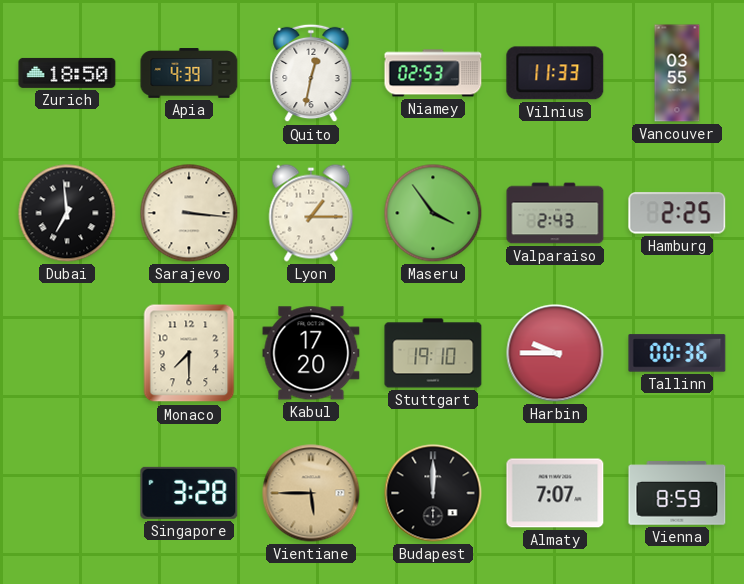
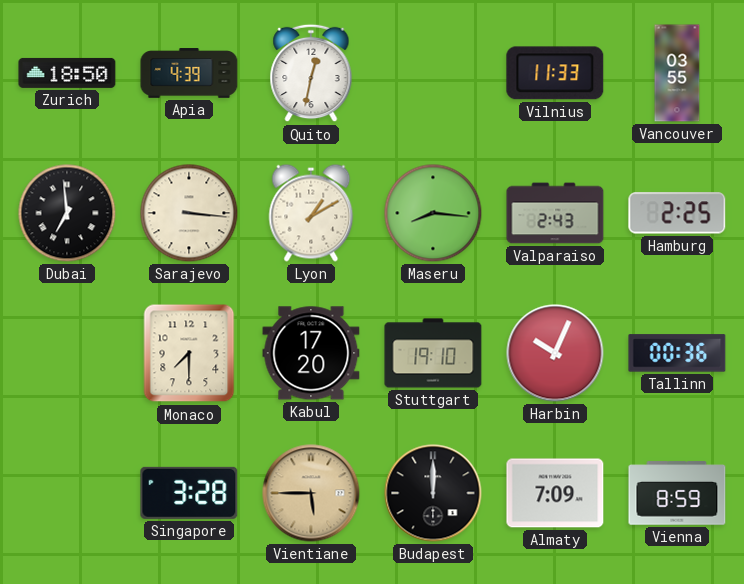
Niamey: 02:53 -> none (433, 73)
Lyon: 1:15 -> 1:10 (311, 213)
Maseru: 3:54 -> 8:16 (433, 213)
Harbin: 9:45 -> 10:04 (555, 353)
Almaty: 7:07 -> 7:09 (555, 493)
